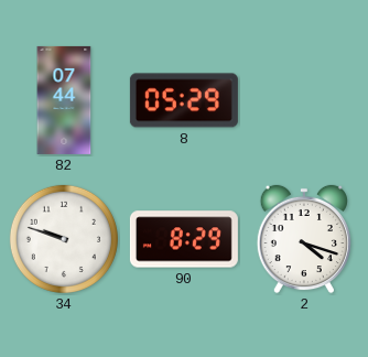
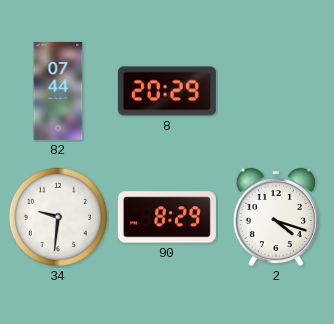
8: 05:29 -> 20:29 (167, 91)
34: 9:48 -> 9:31 (58, 217)
